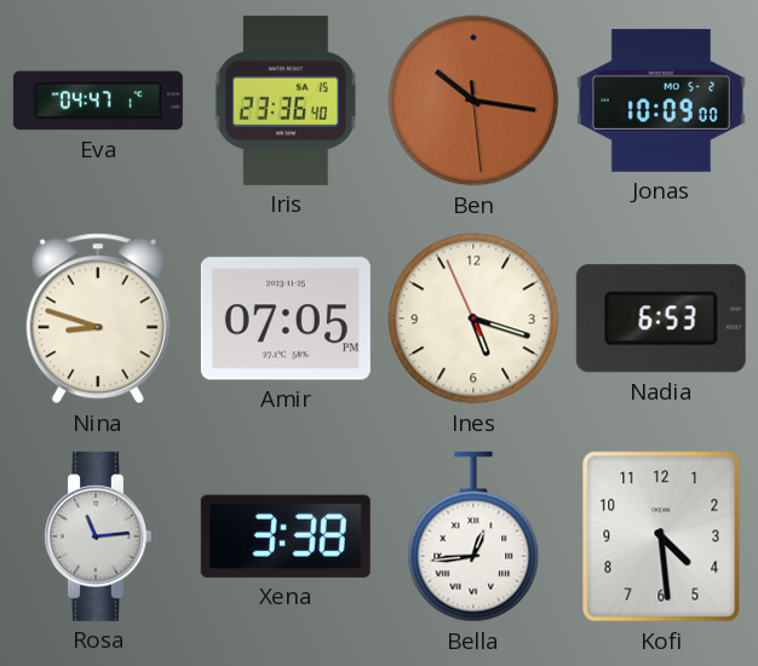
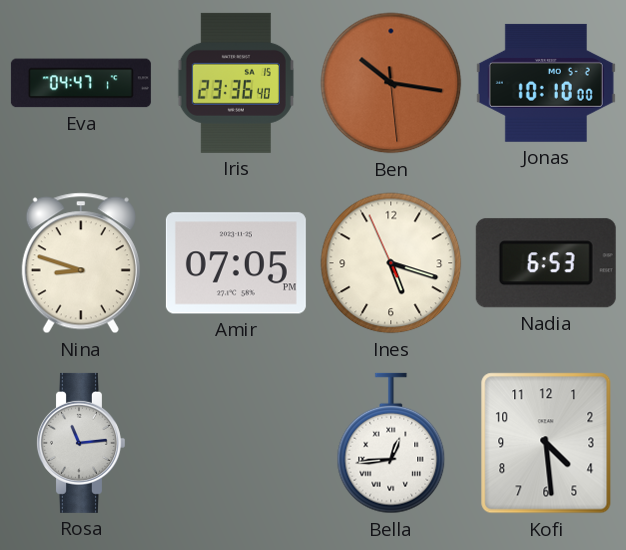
Jonas: 10:09 -> 10:10 (546, 83)
Xena: 3:38 -> none (286, 536)
